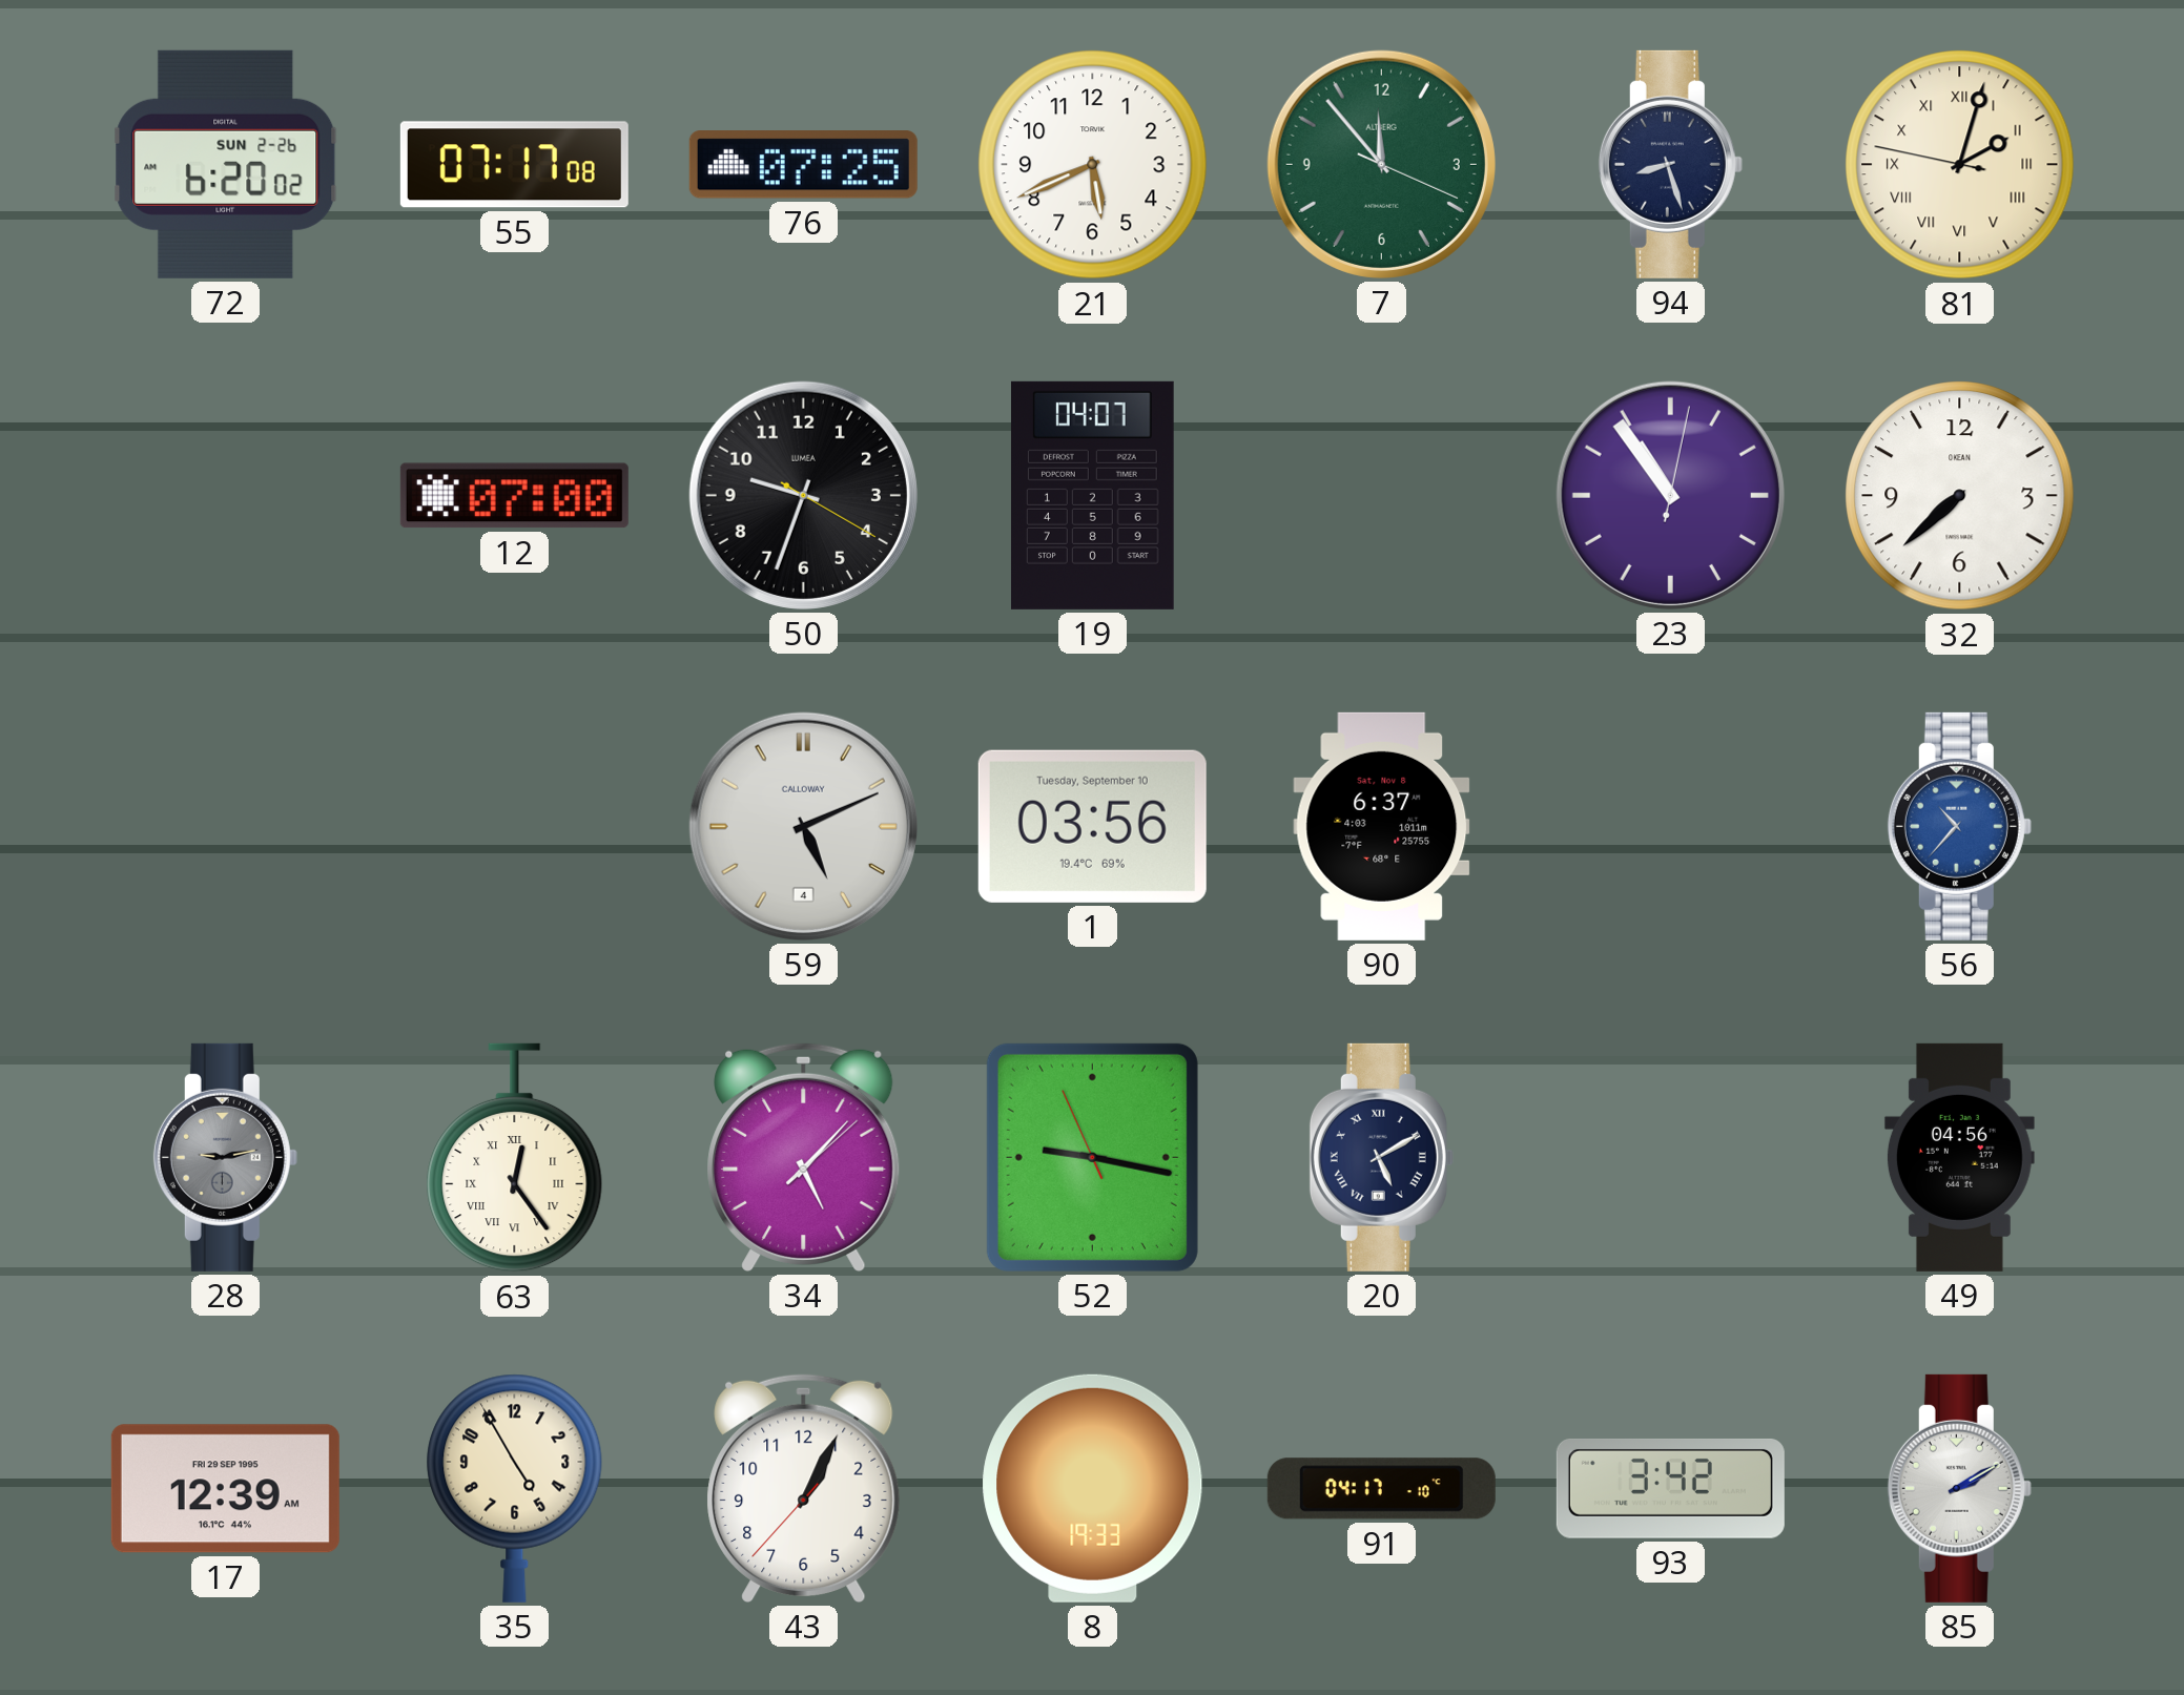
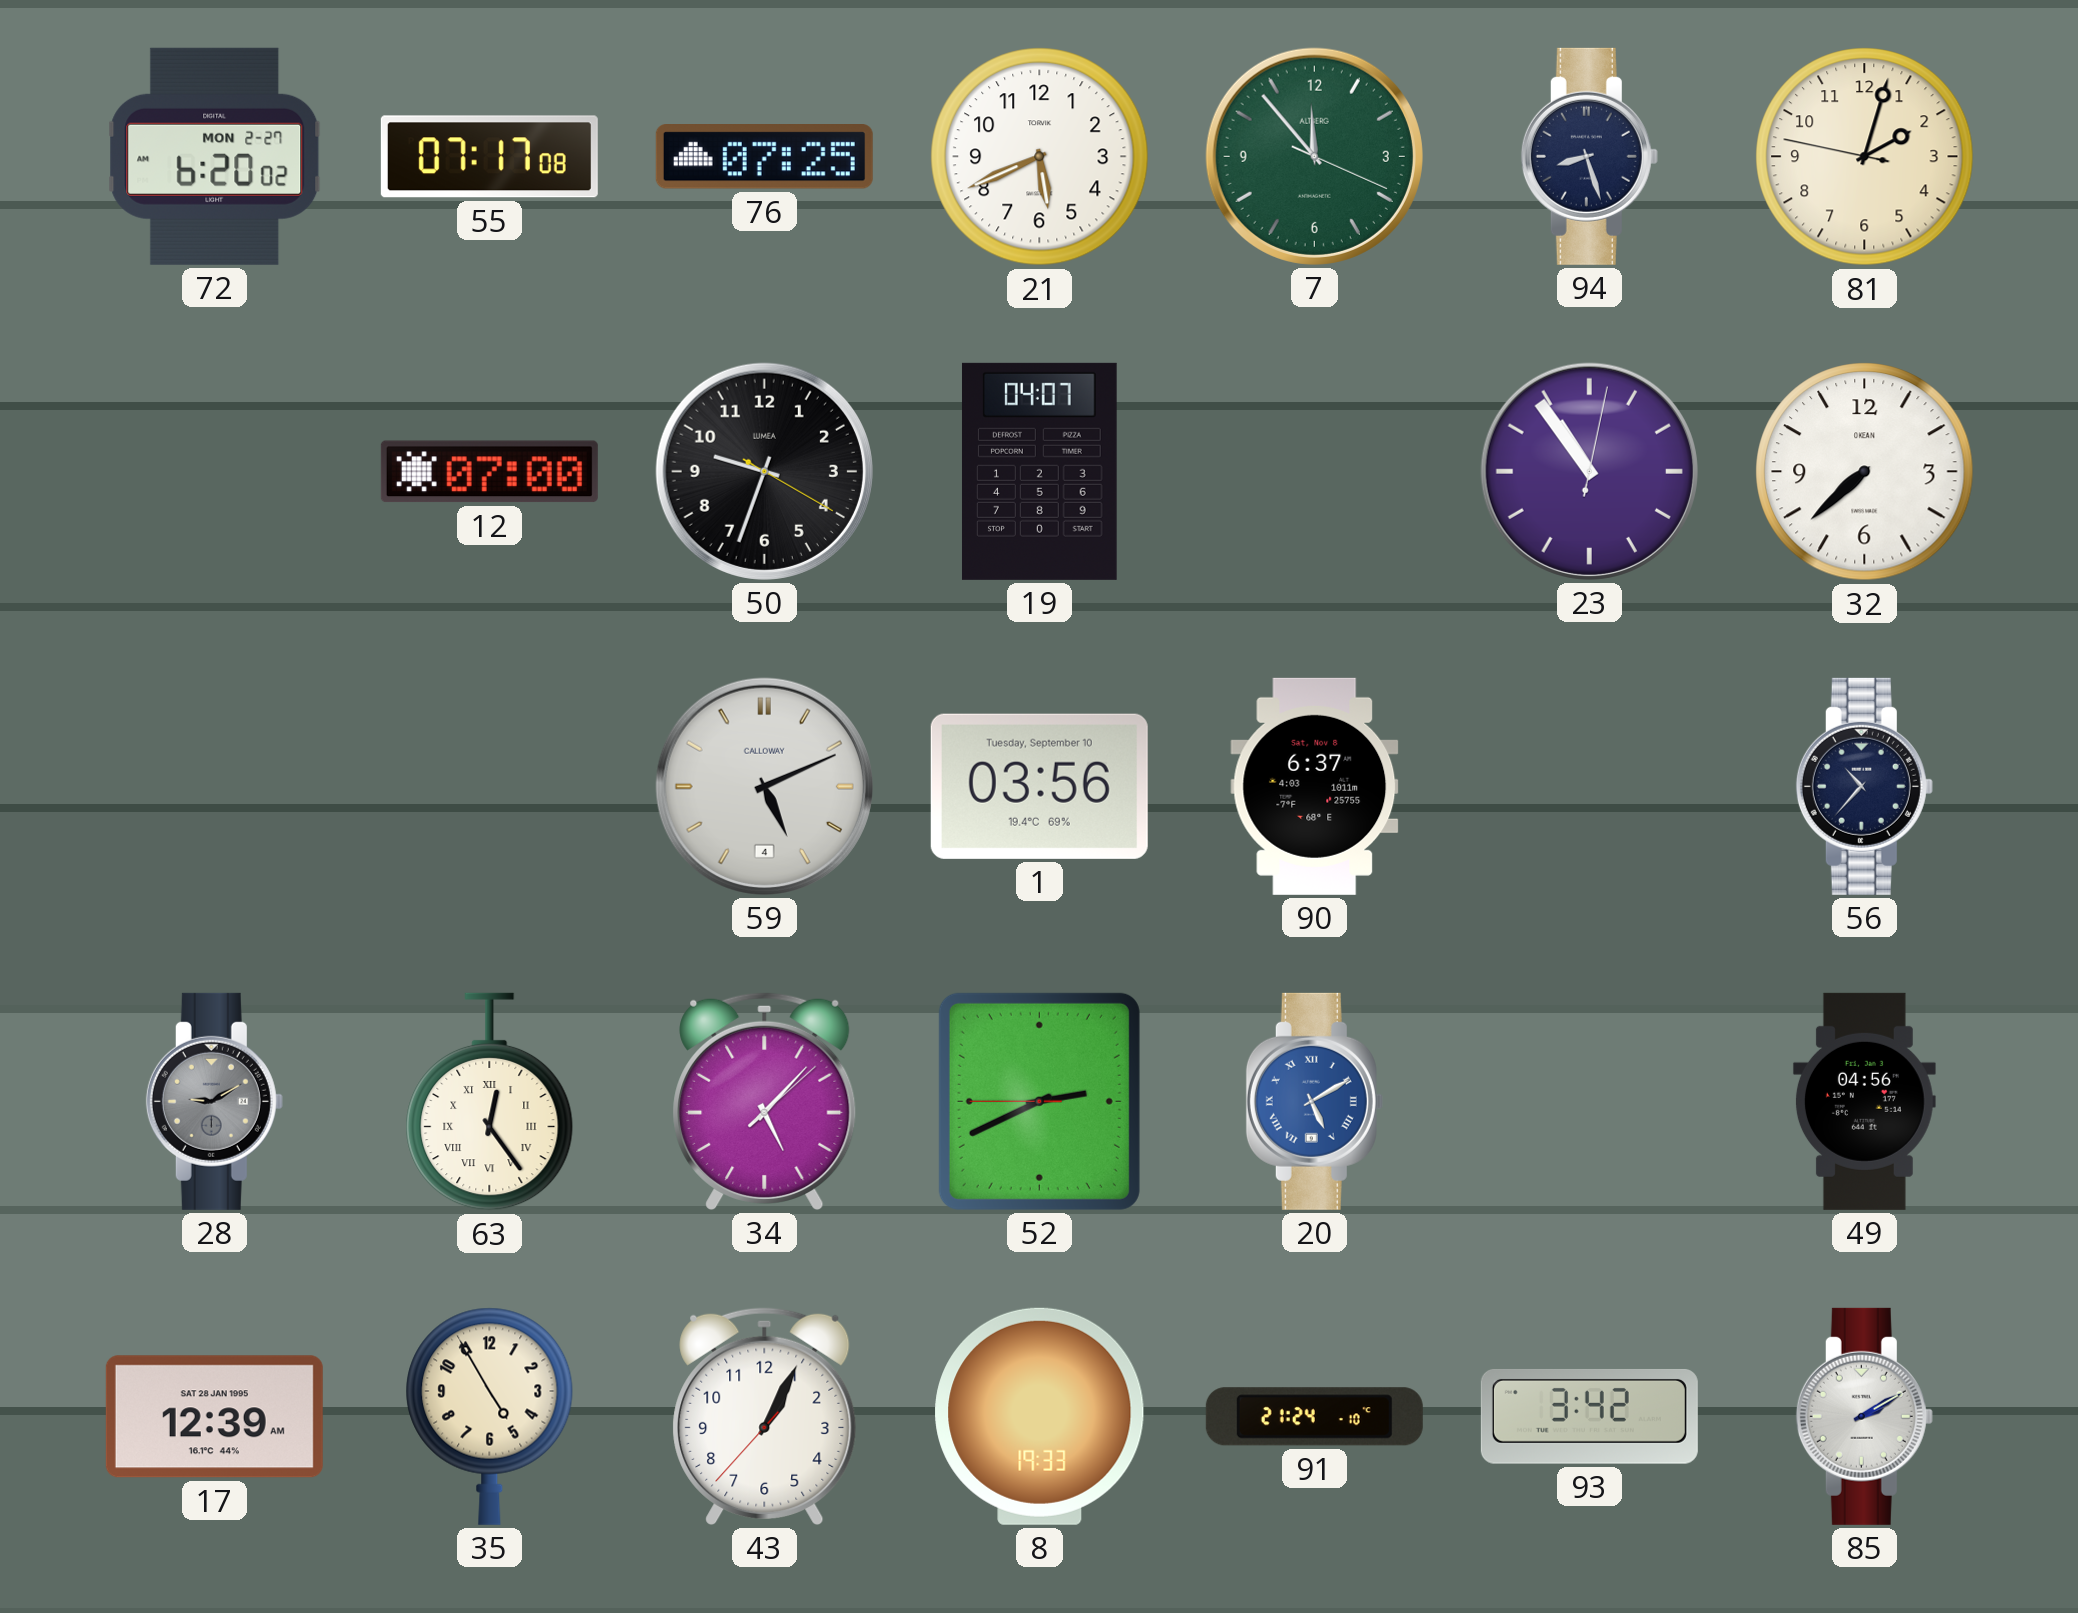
72 date: SUN 2-26 -> MON 2-27 (215, 156)
81 numerals: Roman -> Arabic (1865, 157)
56 dial: blue -> navy (1864, 786)
28: 9:13 -> 9:10 (214, 1101)
52: 9:16 -> 2:40 (1039, 1101)
20 dial: navy -> blue (1314, 1101)
17 date: FRI 29 SEP 1995 -> SAT 28 JAN 1995 (214, 1417)
91: 04:17 -> 21:24 (1314, 1417)
